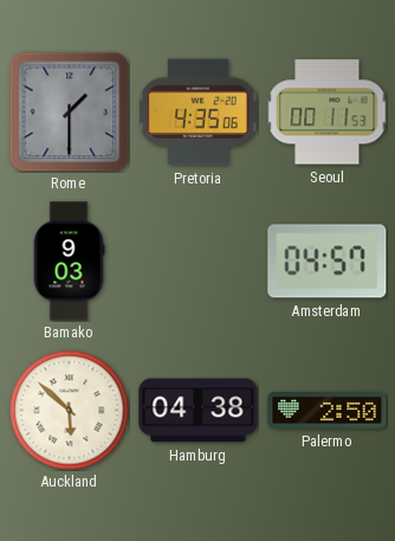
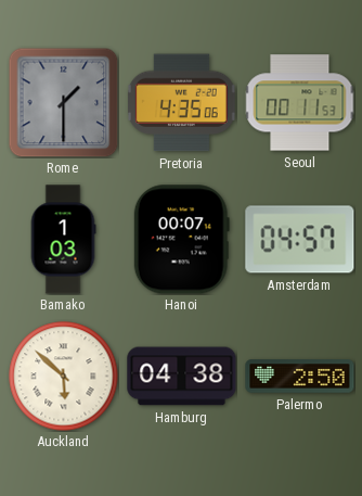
Bamako: 9:03 -> 1:03 (63, 240)
Hanoi: none -> 00:07 (181, 240)
